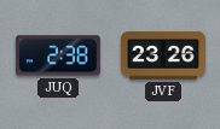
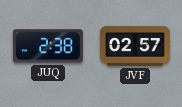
JVF: 23:26 -> 02:57 (135, 46)
